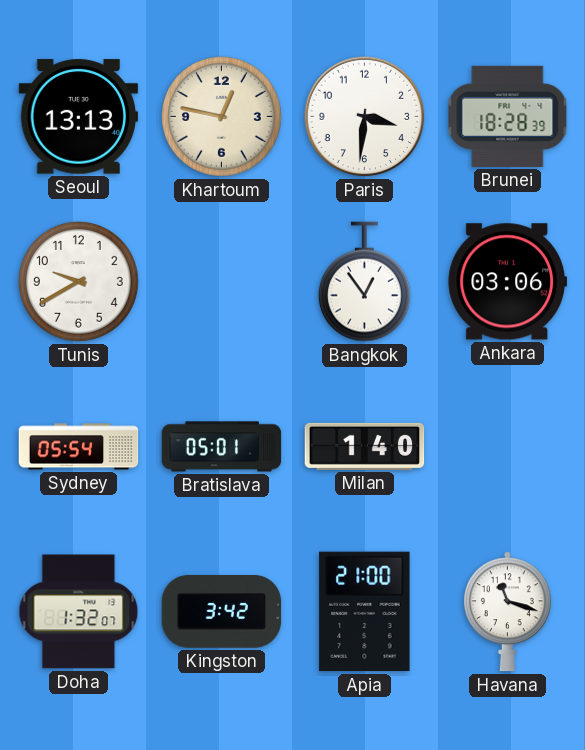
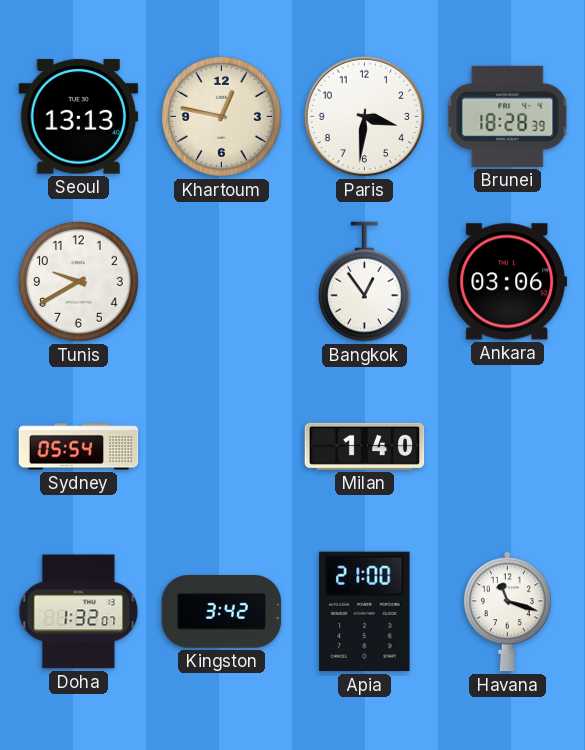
Bratislava: 05:01 -> none (222, 447)
